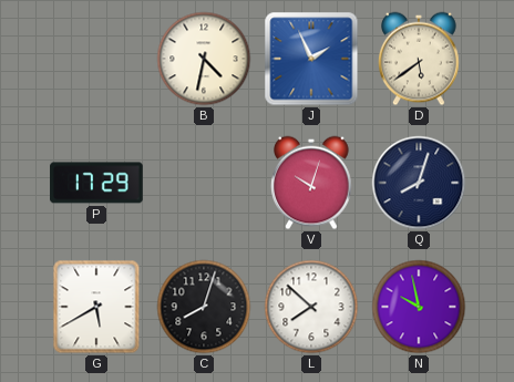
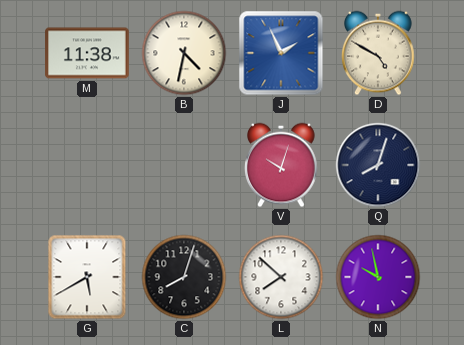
M: none -> 11:38 (87, 53)
D: 5:39 -> 4:50 (379, 53)
P: 17:29 -> none (96, 183)
